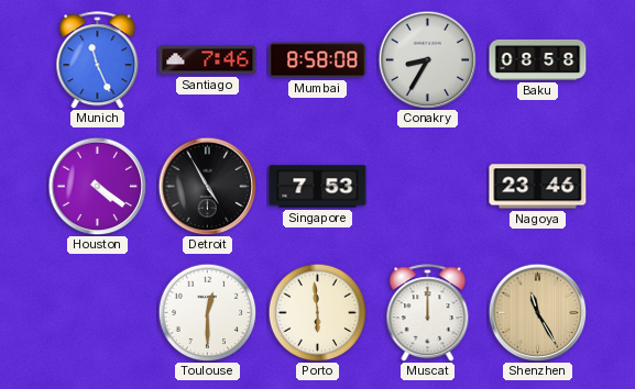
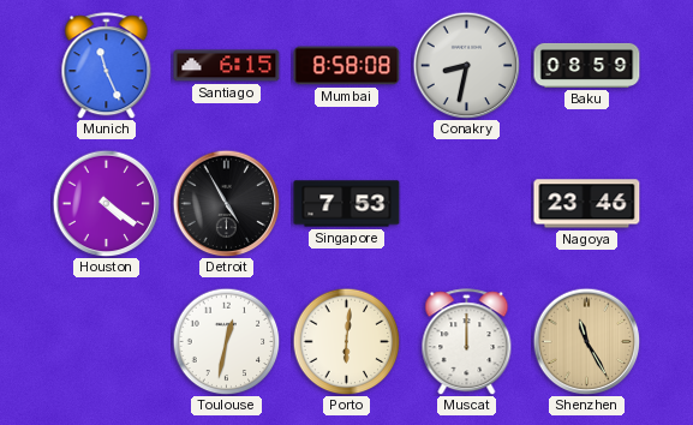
Santiago: 7:46 -> 6:15 (227, 66)
Conakry: 8:35 -> 8:32 (466, 65)
Baku: 08:58 -> 08:59 (587, 65)
Toulouse: 12:30 -> 12:32 (226, 341)
Porto: 5:59 -> 6:01 (346, 341)
